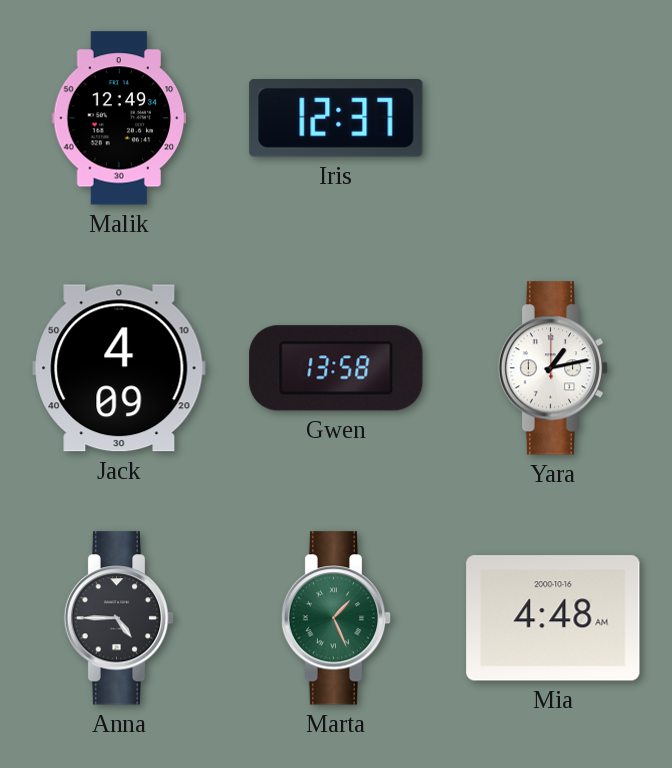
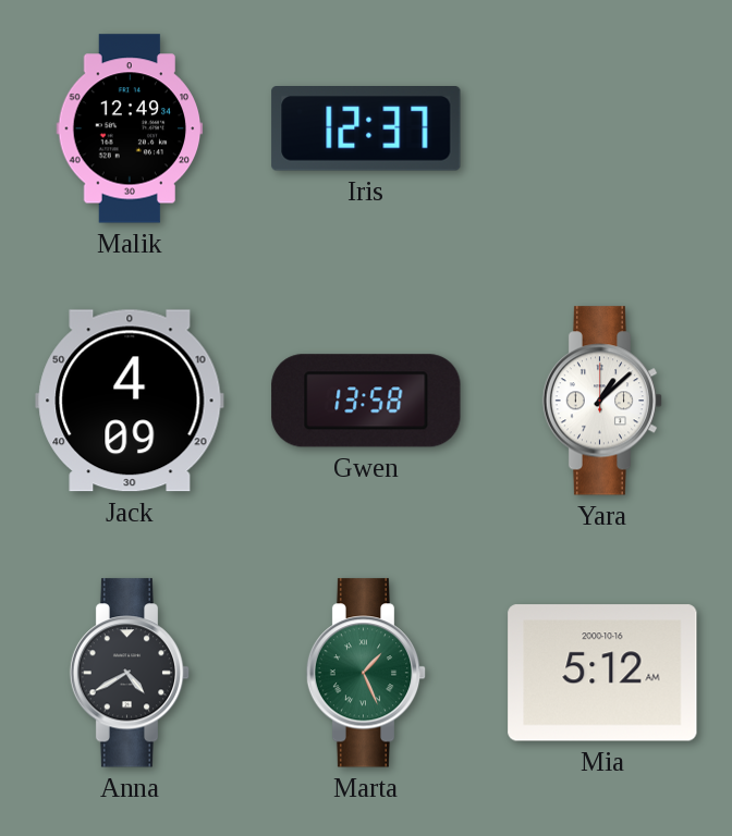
Yara: 1:13 -> 1:08 (602, 401)
Anna: 4:45 -> 4:40 (130, 673)
Mia: 4:48 -> 5:12 (602, 673)
